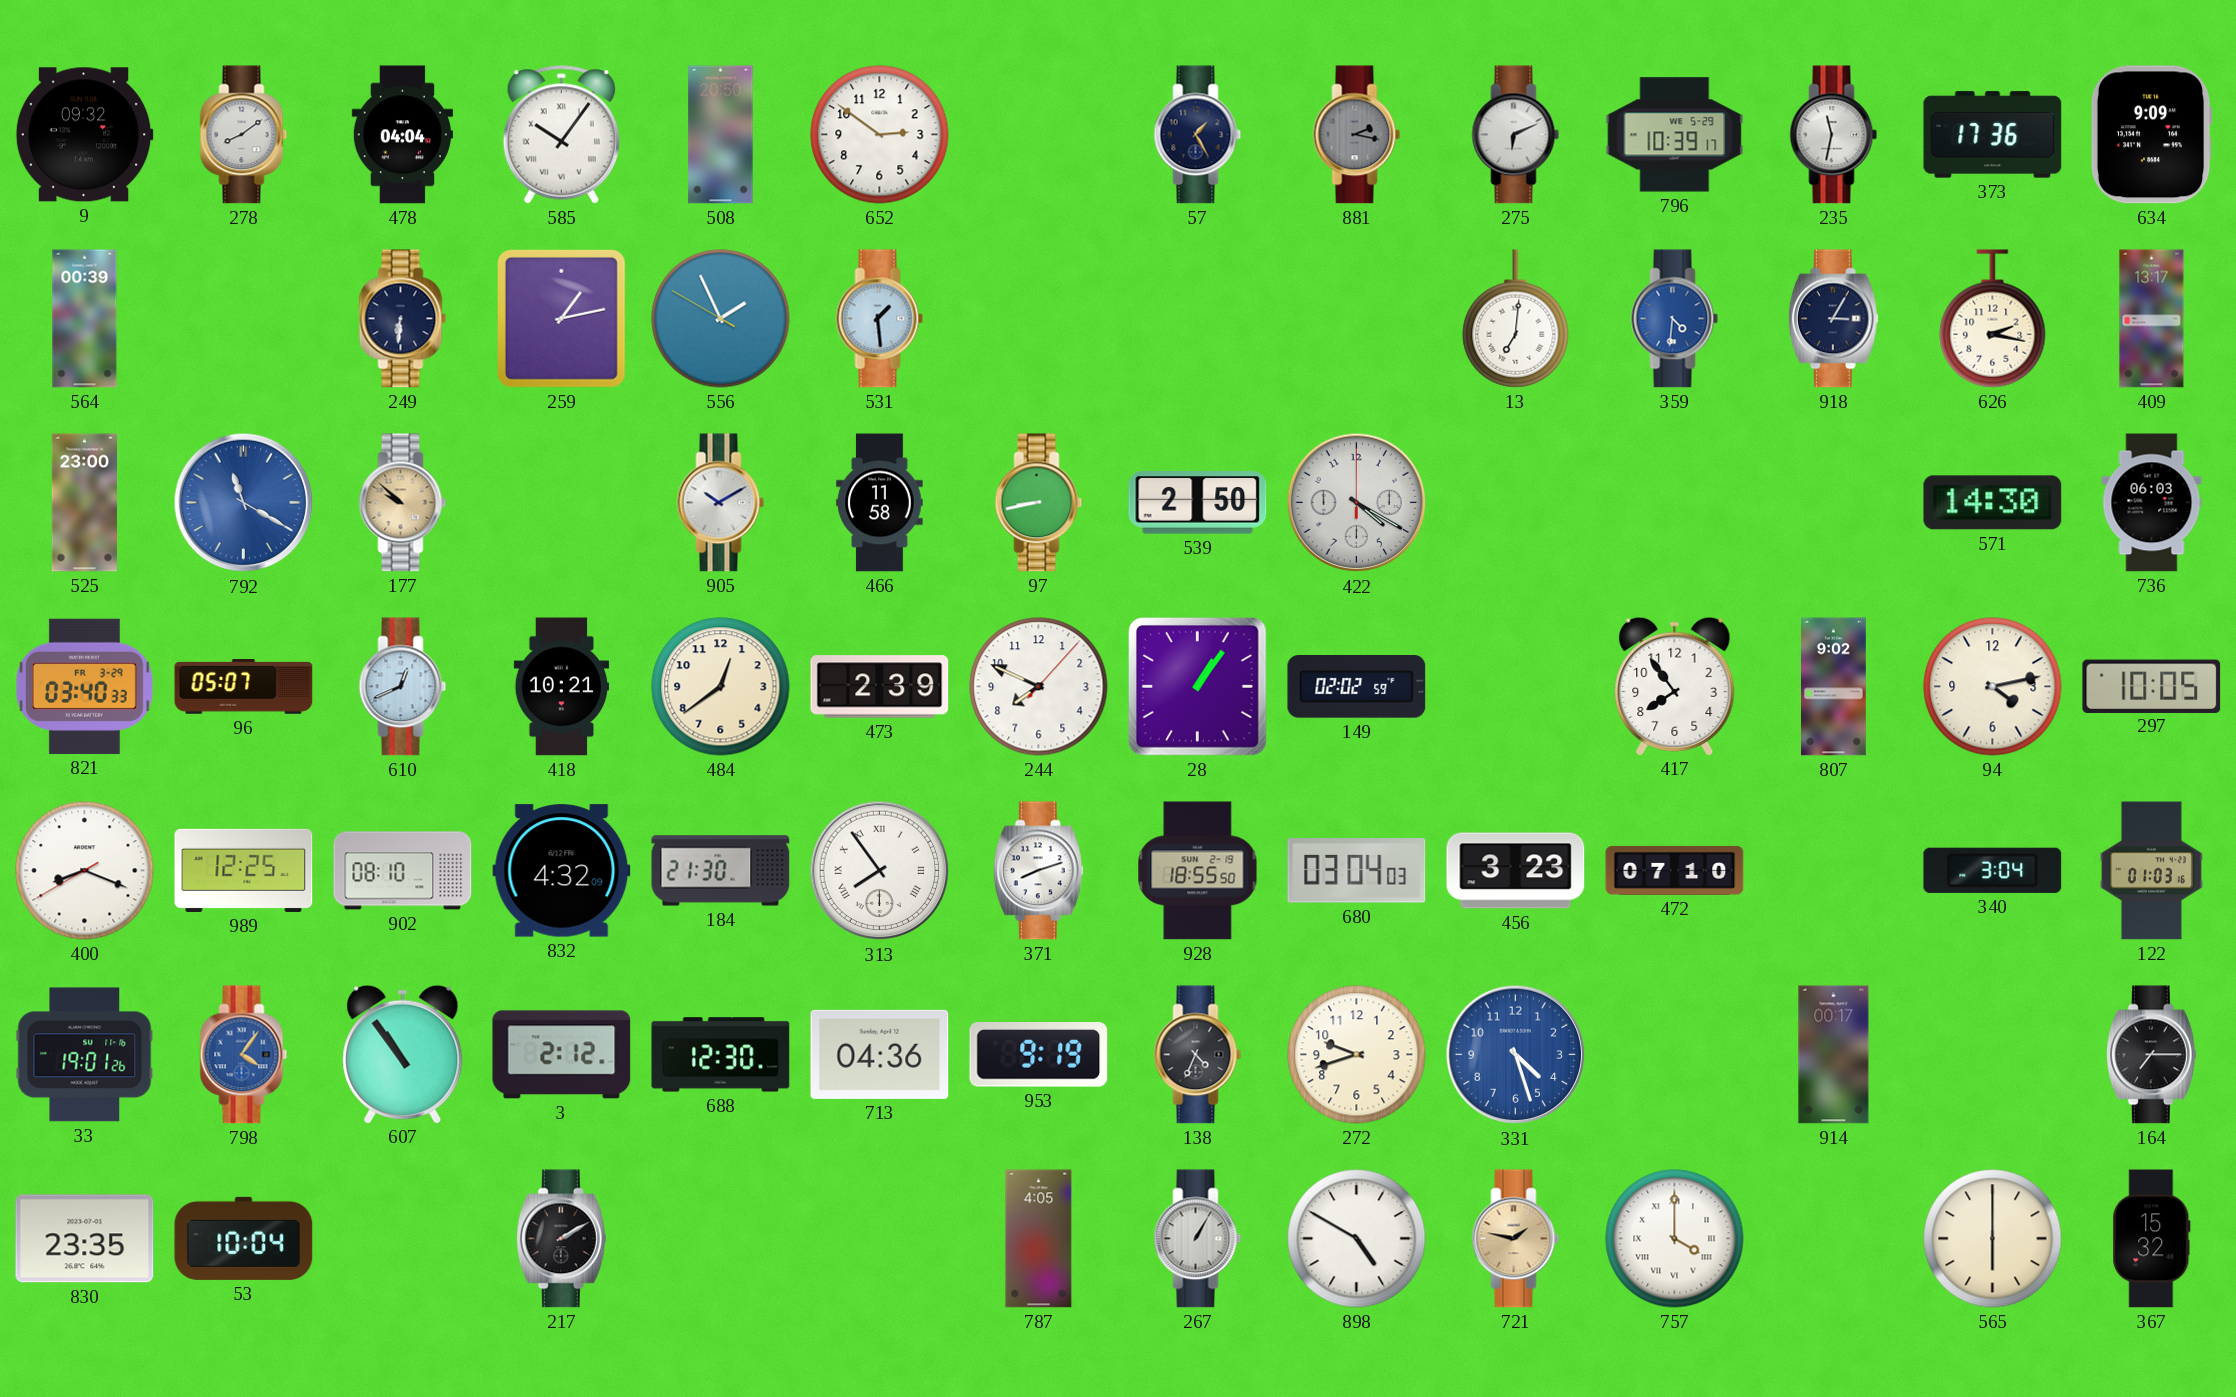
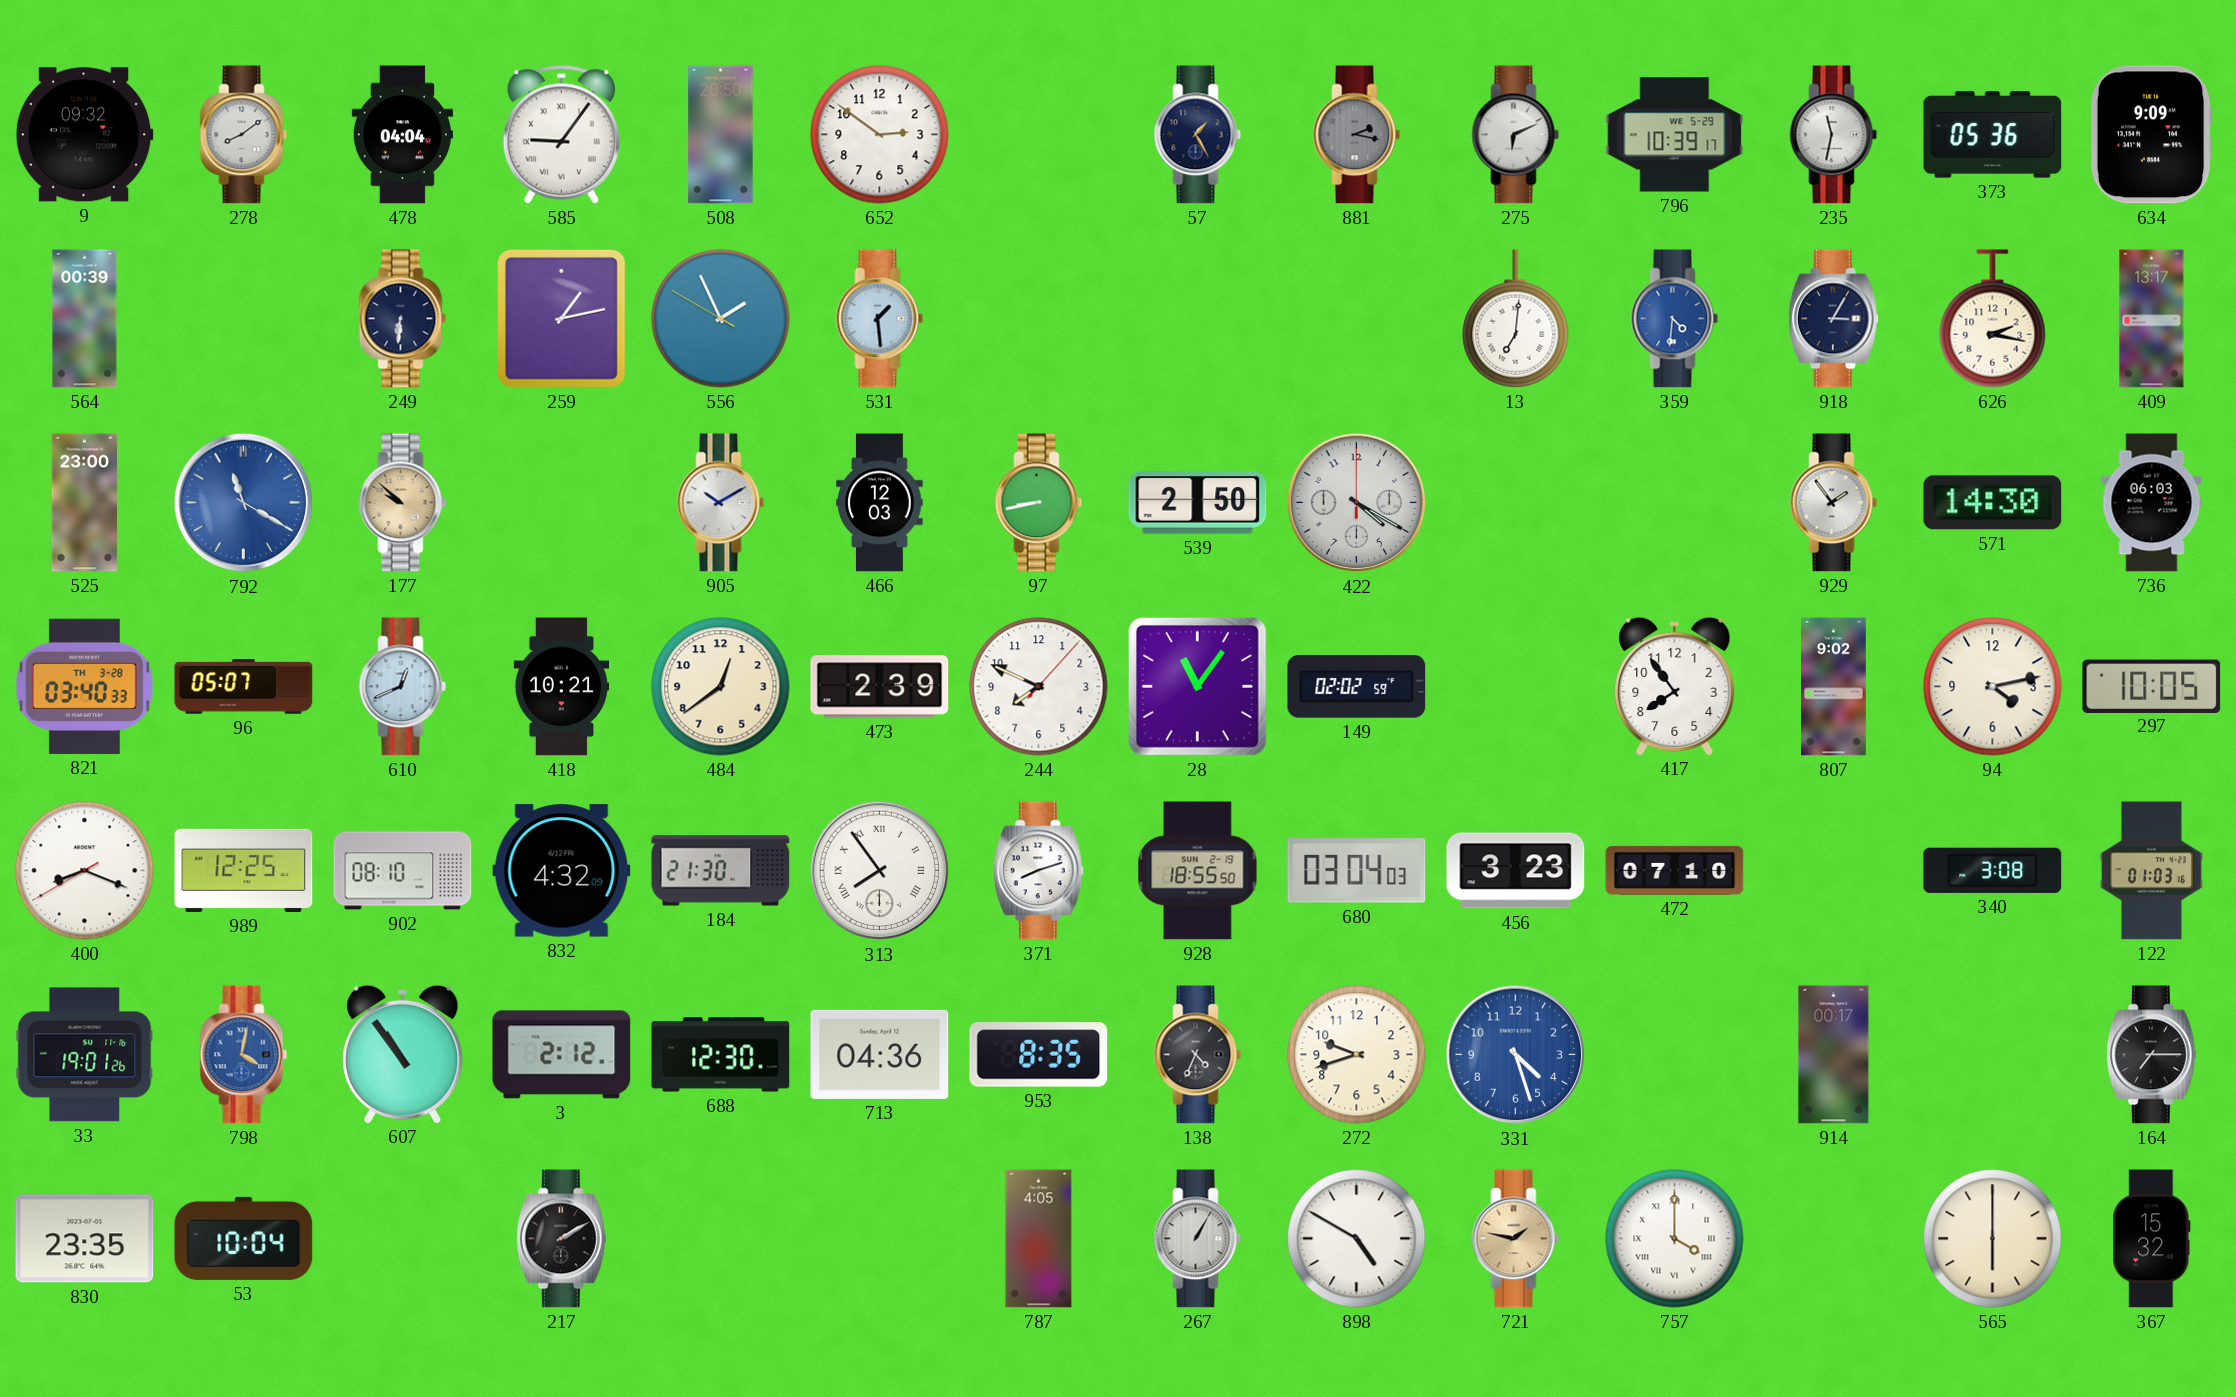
585: 10:06 -> 9:06 (561, 135)
373: 17:36 -> 05:36 (1993, 135)
466: 11:58 -> 12:03 (880, 503)
929: none -> 1:54 (1834, 503)
821 date: FR 3-29 -> TH 3-28 (84, 686)
28: 1:06 -> 11:06 (1198, 687)
340: 3:04 -> 3:08 (1993, 870)
798: 4:06 -> 4:02 (244, 1055)
953: 9:19 -> 8:35 (1039, 1055)
